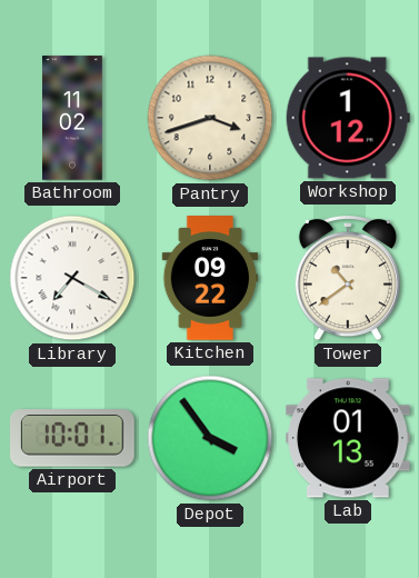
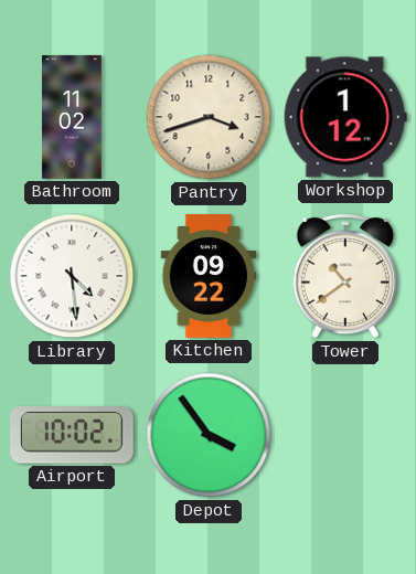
Library: 7:20 -> 4:29 (72, 276)
Airport: 10:01 -> 10:02 (73, 435)
Lab: 01:13 -> none (349, 438)
